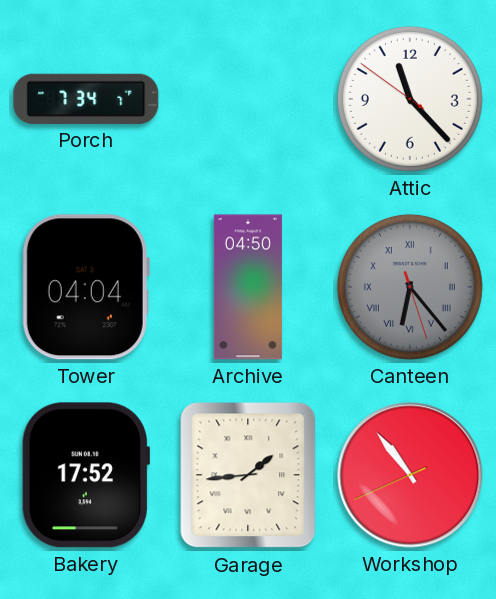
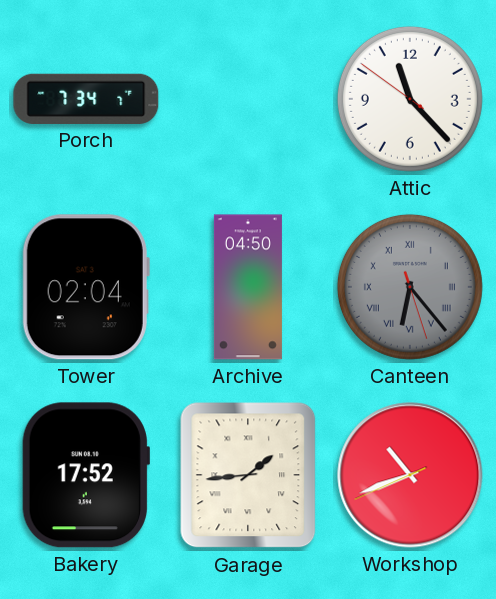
Tower: 04:04 -> 02:04 (86, 287)
Workshop: 10:53 -> 10:41 (410, 475)
